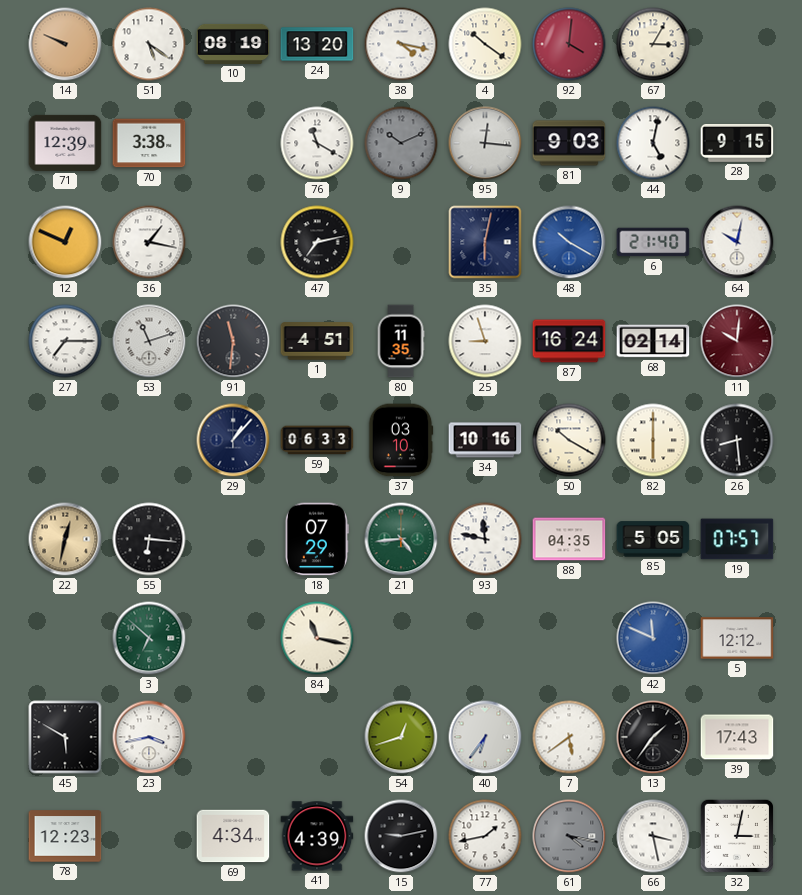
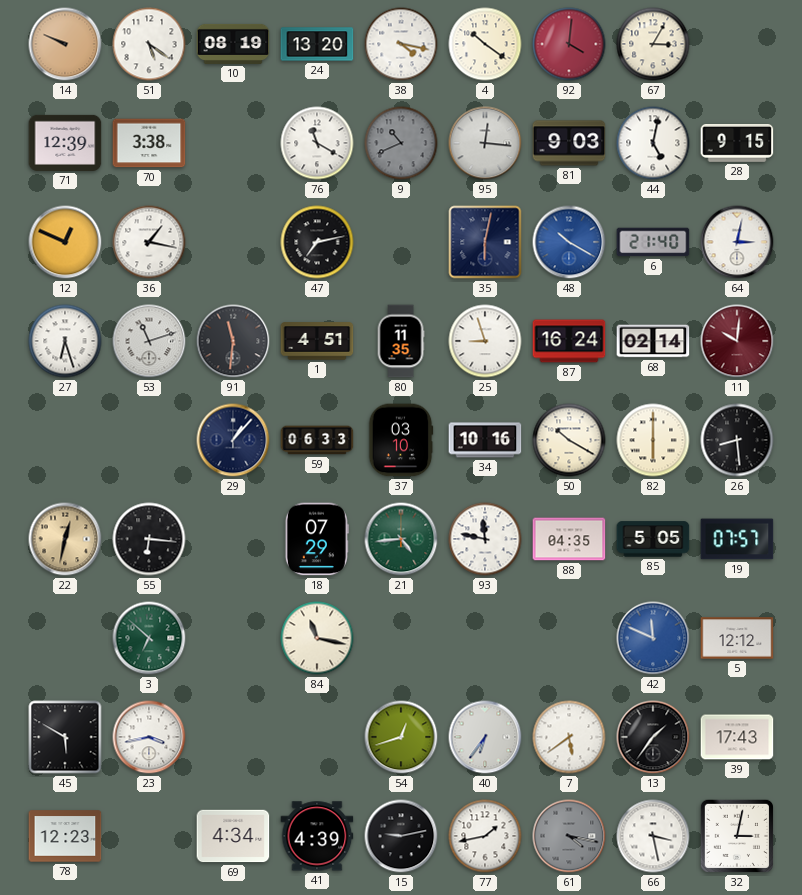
9: 10:11 -> 10:41 (401, 143)
64: 10:02 -> 3:02 (737, 242)
27: 7:15 -> 6:27 (65, 341)
